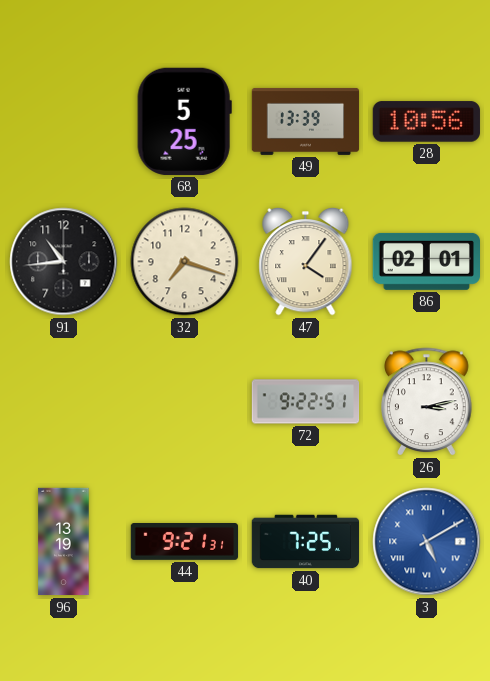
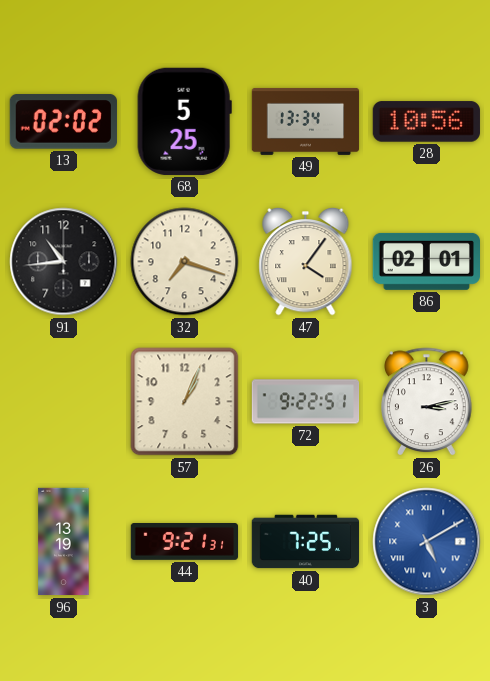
13: none -> 02:02 (63, 122)
49: 13:39 -> 13:34 (306, 121)
57: none -> 1:04 (185, 402)
